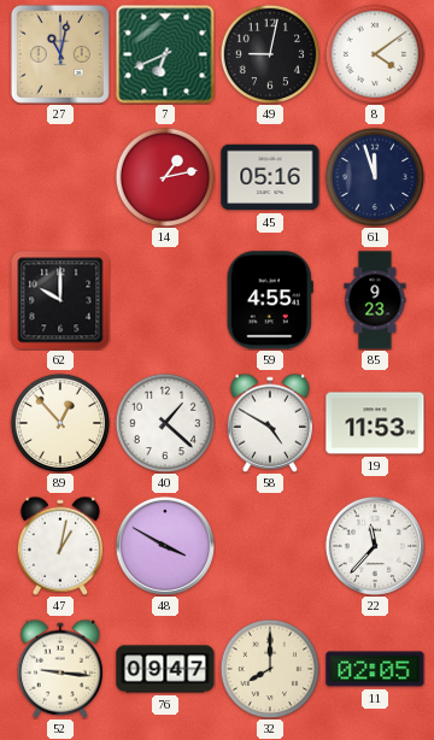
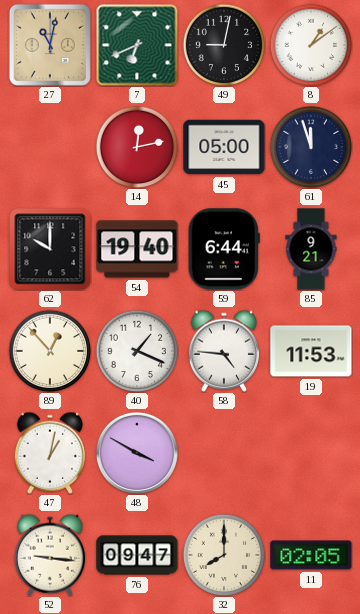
8: 4:09 -> 1:09 (311, 45)
14: 1:13 -> 12:13 (137, 147)
45: 05:16 -> 05:00 (224, 147)
54: none -> 19:40 (137, 249)
59: 4:55 -> 6:44 (224, 249)
85: 9:23 -> 9:21 (311, 249)
40: 1:22 -> 1:19 (137, 351)
58: 4:50 -> 4:46 (223, 351)
22: 11:37 -> none (375, 546)
